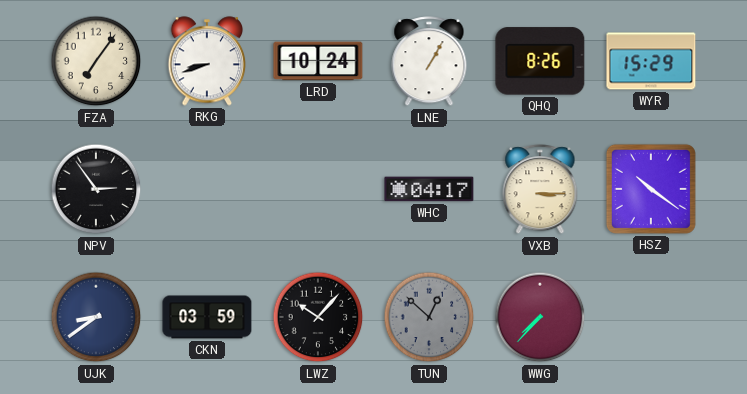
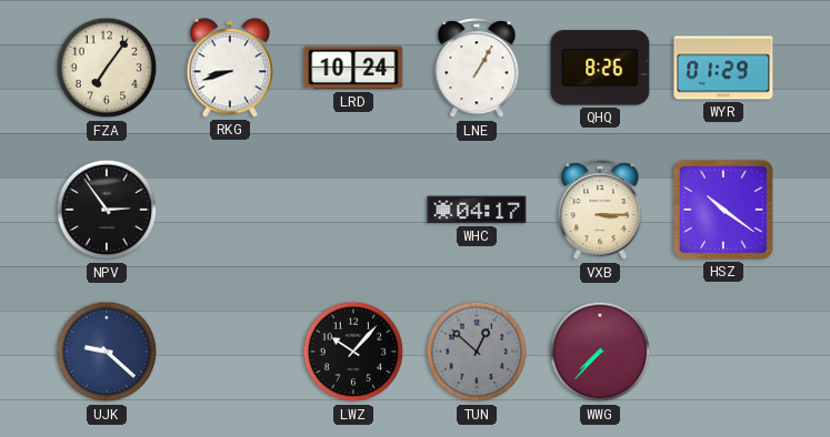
WYR: 15:29 -> 01:29 (723, 68)
UJK: 8:39 -> 9:22 (107, 352)
CKN: 03:59 -> none (207, 317)
